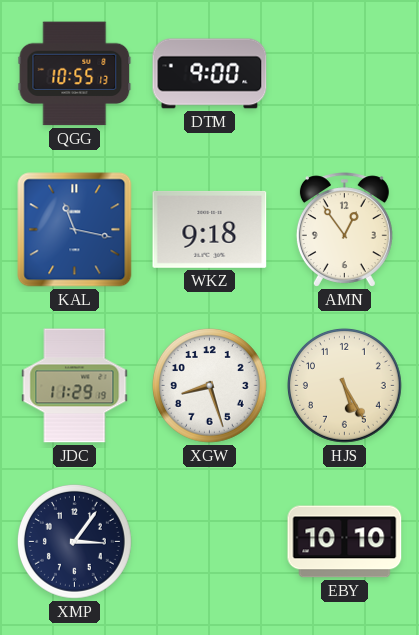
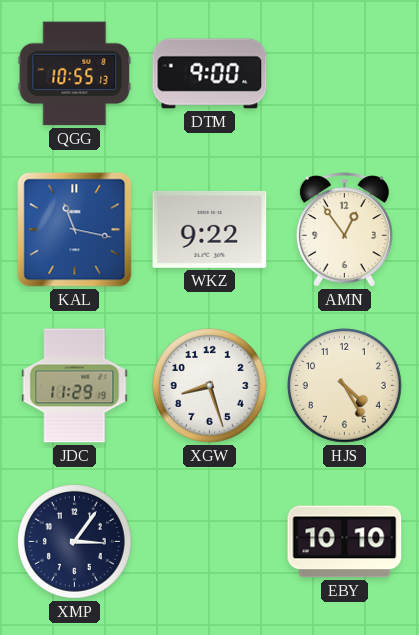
WKZ: 9:18 -> 9:22 (210, 229)
HJS: 5:25 -> 4:25 (344, 385)
